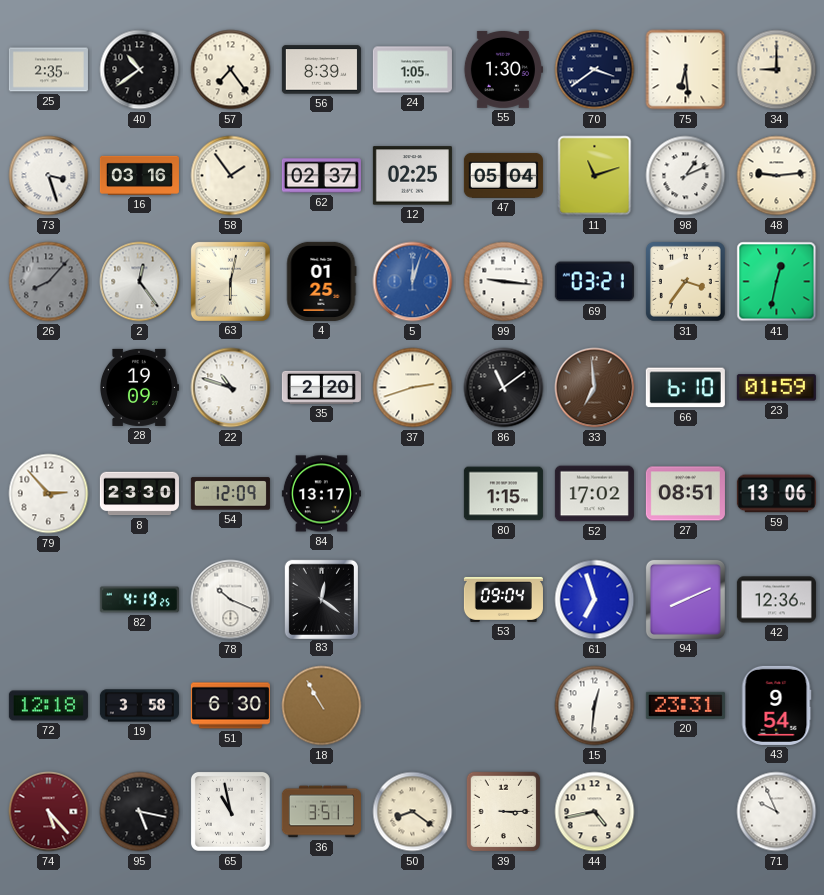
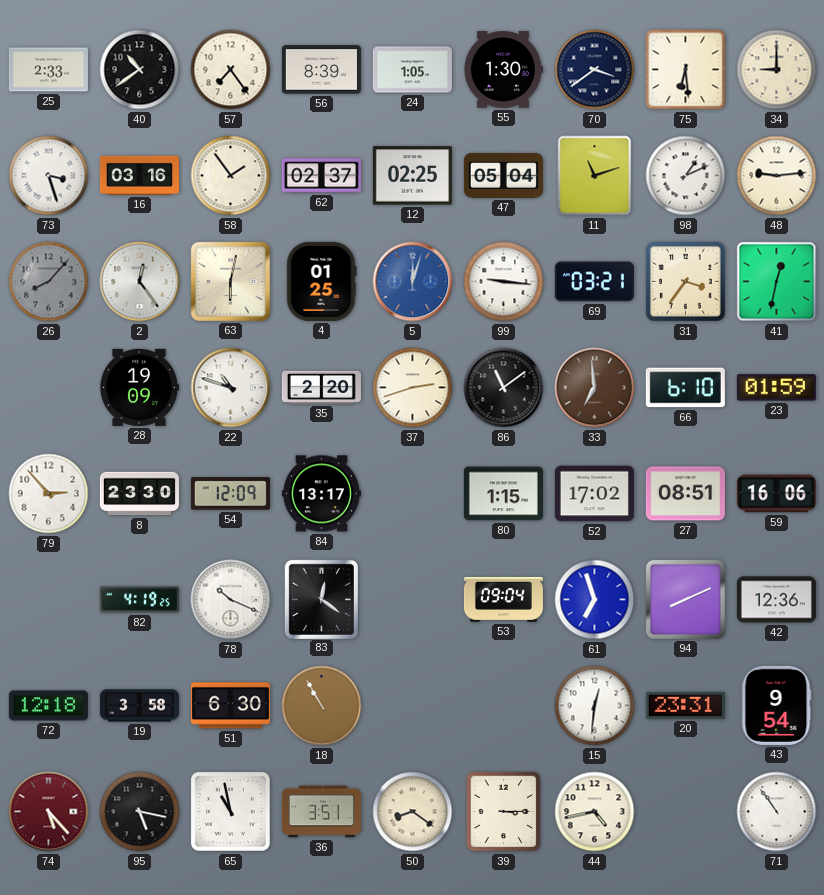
25: 2:35 -> 2:33 (48, 70)
59: 13:06 -> 16:06 (776, 494)
71: 9:56 -> 10:54 (777, 812)
